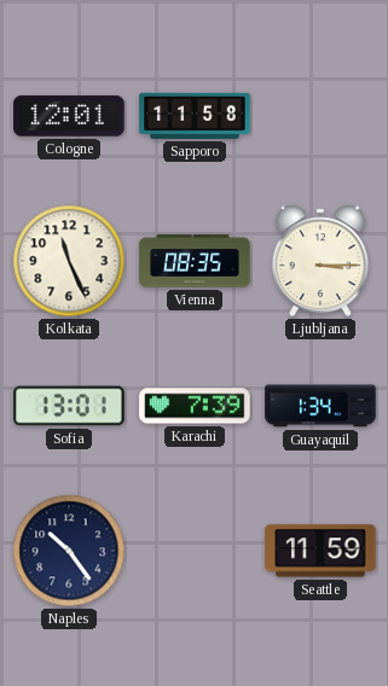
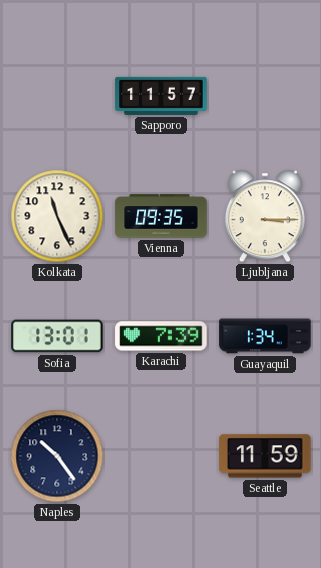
Cologne: 12:01 -> none (69, 116)
Sapporo: 11:58 -> 11:57 (161, 96)
Vienna: 08:35 -> 09:35 (161, 216)
